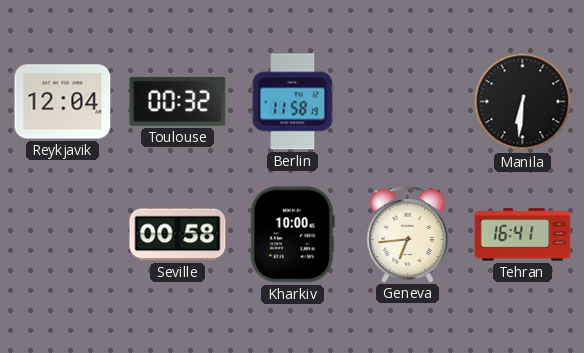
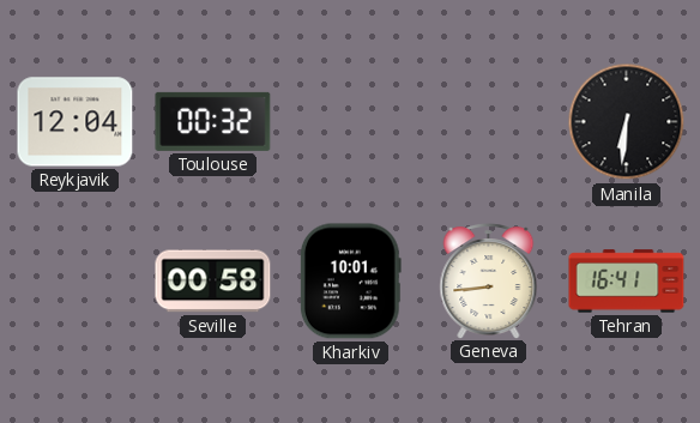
Berlin: 11:58 -> none (293, 102)
Kharkiv: 10:00 -> 10:01 (350, 282)
Geneva: 6:44 -> 8:44 (489, 282)
